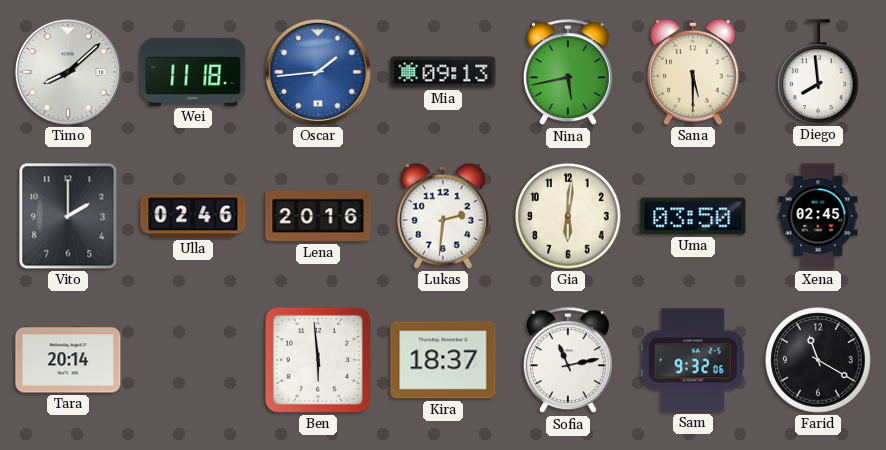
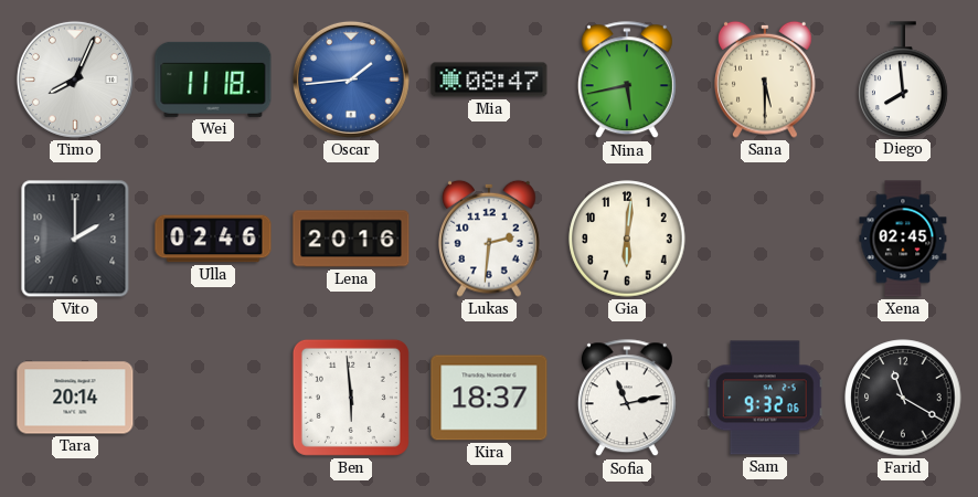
Timo: 8:08 -> 8:04 (75, 80)
Mia: 09:13 -> 08:47 (489, 80)
Uma: 03:50 -> none (693, 216)
